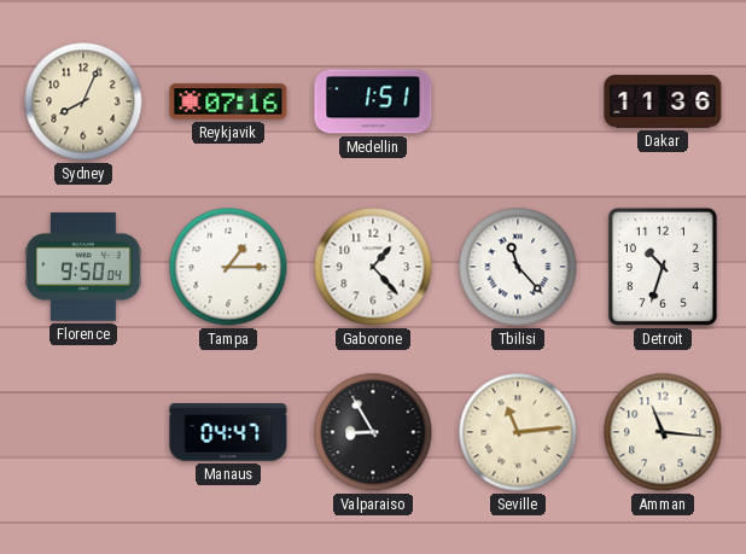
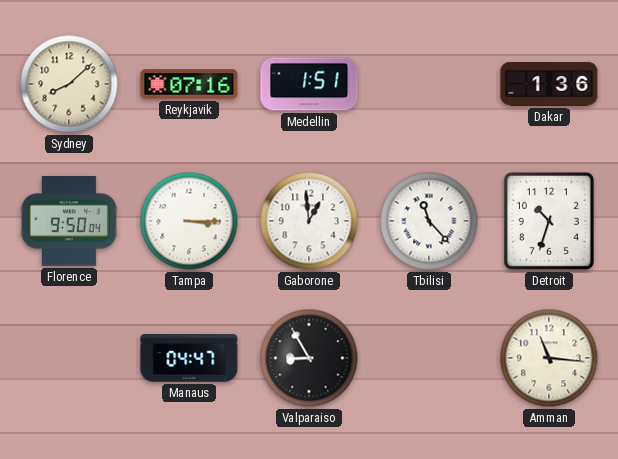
Sydney: 8:04 -> 8:08 (69, 84)
Dakar: 11:36 -> 1:36 (549, 84)
Tampa: 1:15 -> 3:15 (189, 221)
Gaborone: 1:23 -> 12:59 (309, 221)
Seville: 11:14 -> none (518, 432)
